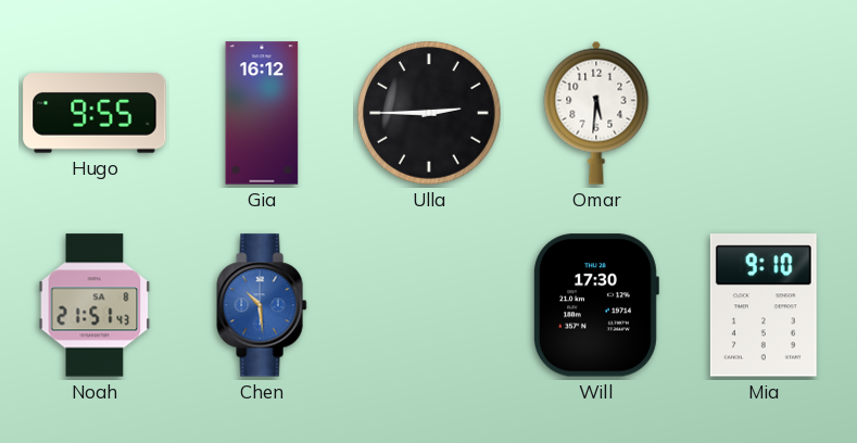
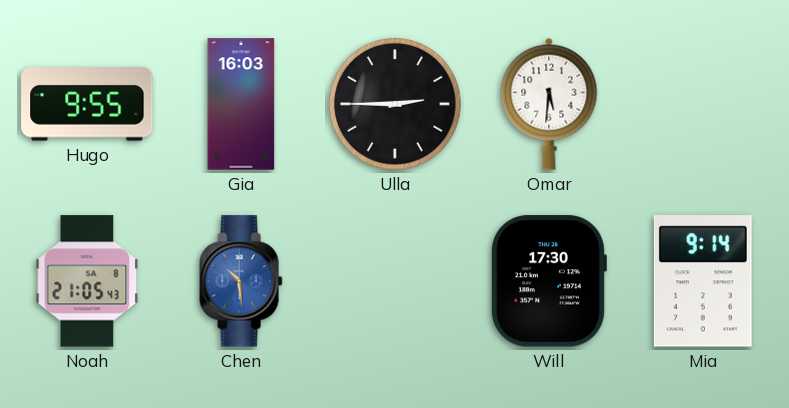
Gia: 16:12 -> 16:03 (241, 104)
Noah: 21:51 -> 21:05 (87, 281)
Mia: 9:10 -> 9:14 (703, 281)
